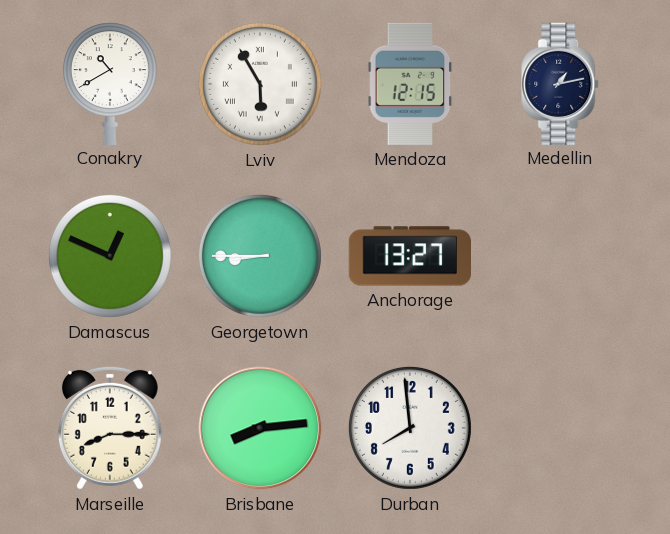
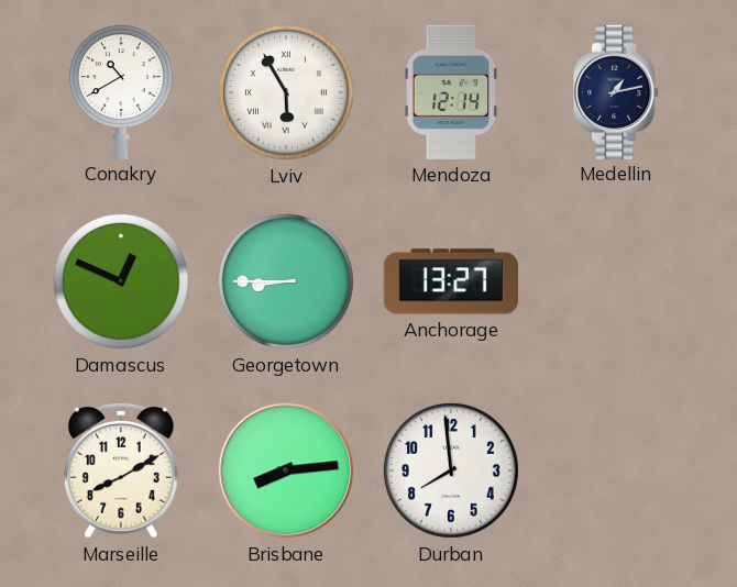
Mendoza: 12:15 -> 12:14 (451, 92)
Marseille: 8:15 -> 8:10 (121, 470)
